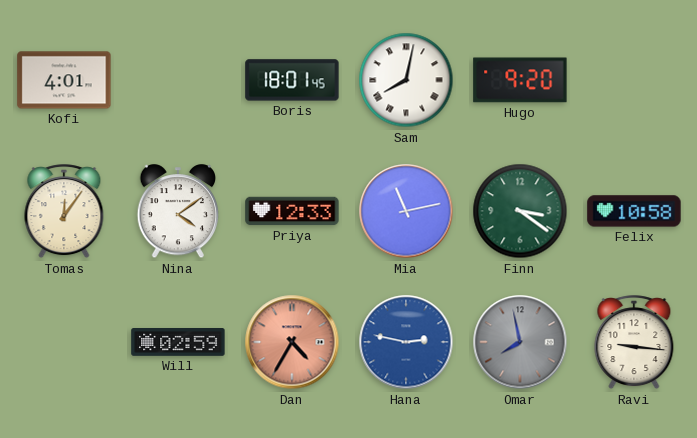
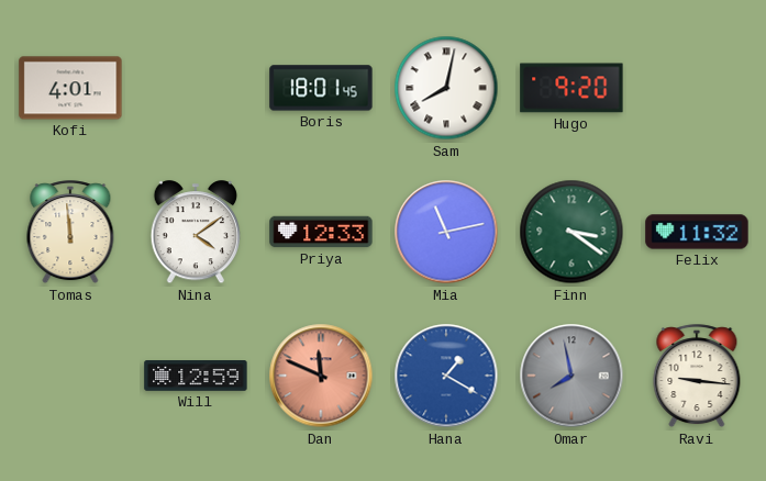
Tomas: 12:06 -> 11:59 (70, 233)
Felix: 10:58 -> 11:32 (697, 232)
Will: 02:59 -> 12:59 (196, 377)
Dan: 4:35 -> 11:49 (321, 376)
Hana: 2:47 -> 1:20 (446, 376)
